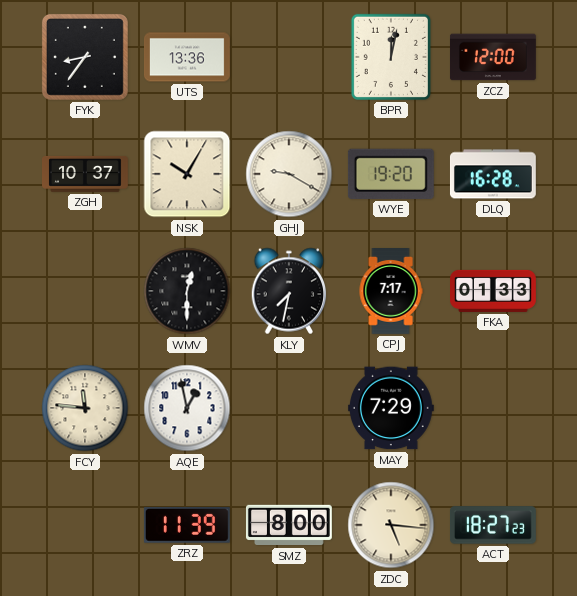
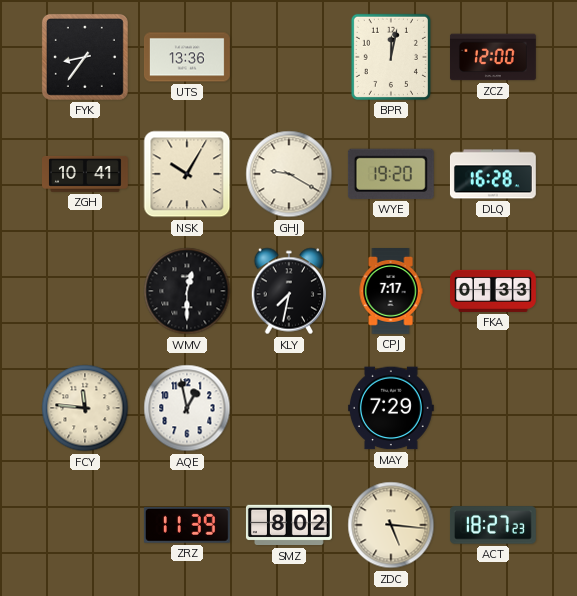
ZGH: 10:37 -> 10:41 (86, 174)
SMZ: 8:00 -> 8:02 (289, 525)
